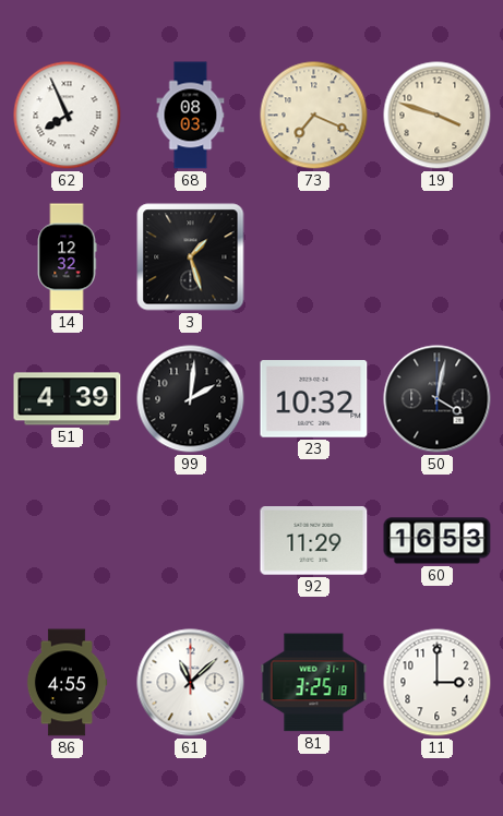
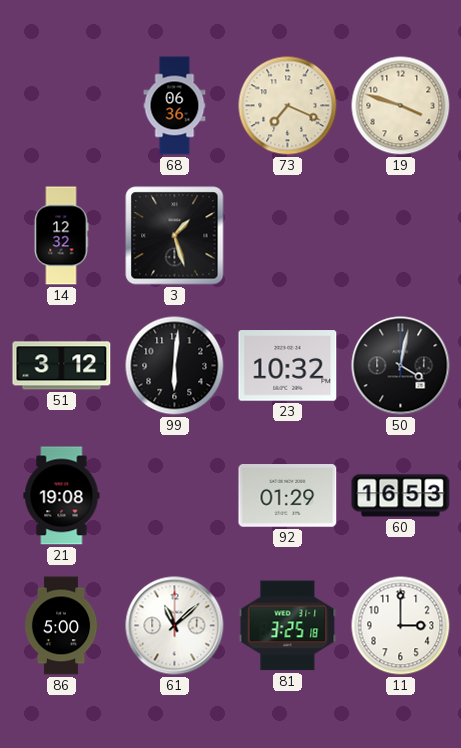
62: 7:56 -> none (68, 116)
68: 08:03 -> 06:36 (175, 106)
51: 4:39 -> 3:12 (62, 366)
99: 2:01 -> 6:01 (175, 366)
21: none -> 19:08 (62, 496)
92: 11:29 -> 01:29 (288, 496)
86: 4:55 -> 5:00 (61, 626)
